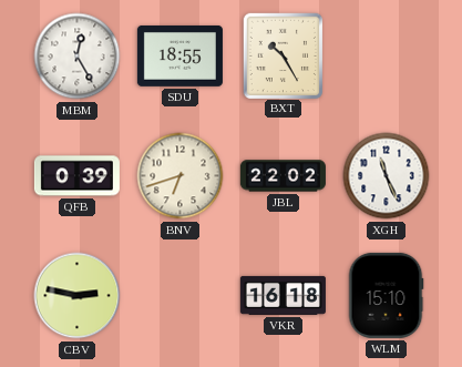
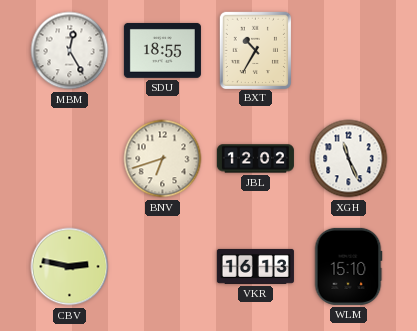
BXT: 10:25 -> 10:35 (255, 50)
QFB: 0:39 -> none (76, 176)
JBL: 22:02 -> 12:02 (255, 159)
VKR: 16:18 -> 16:13 (255, 266)
